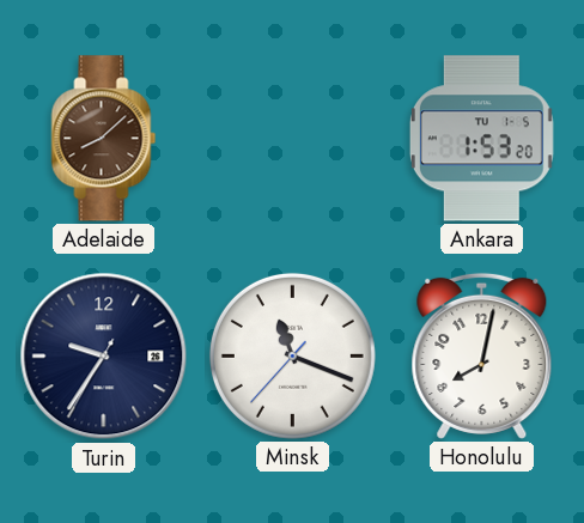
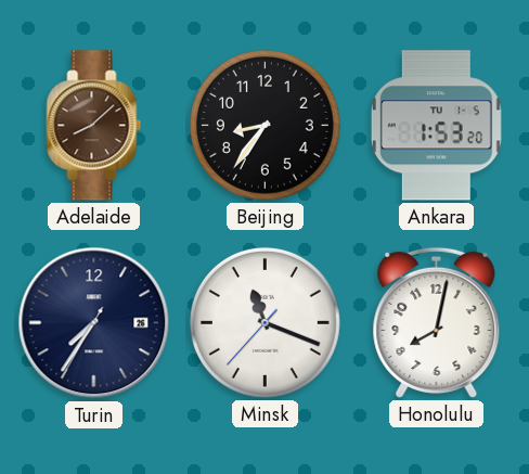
Beijing: none -> 8:36 (264, 125)
Turin: 9:35 -> 7:35 (94, 323)
